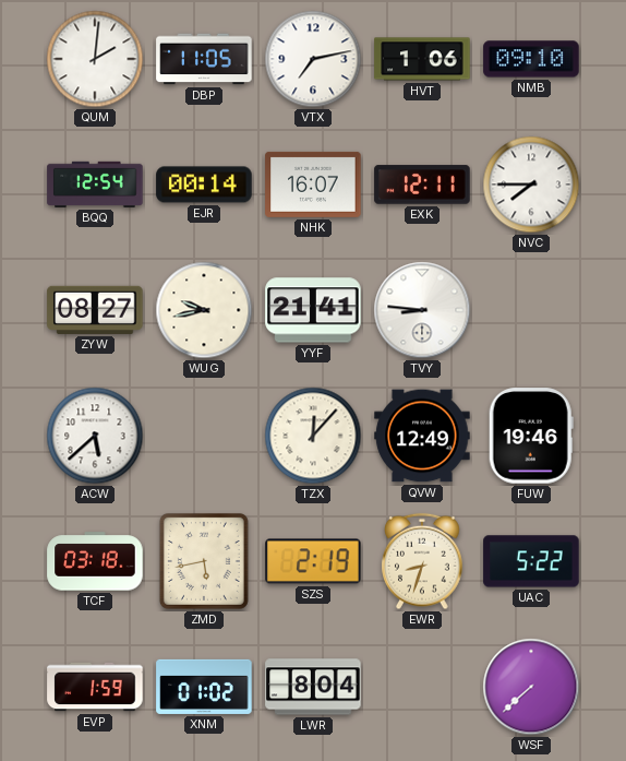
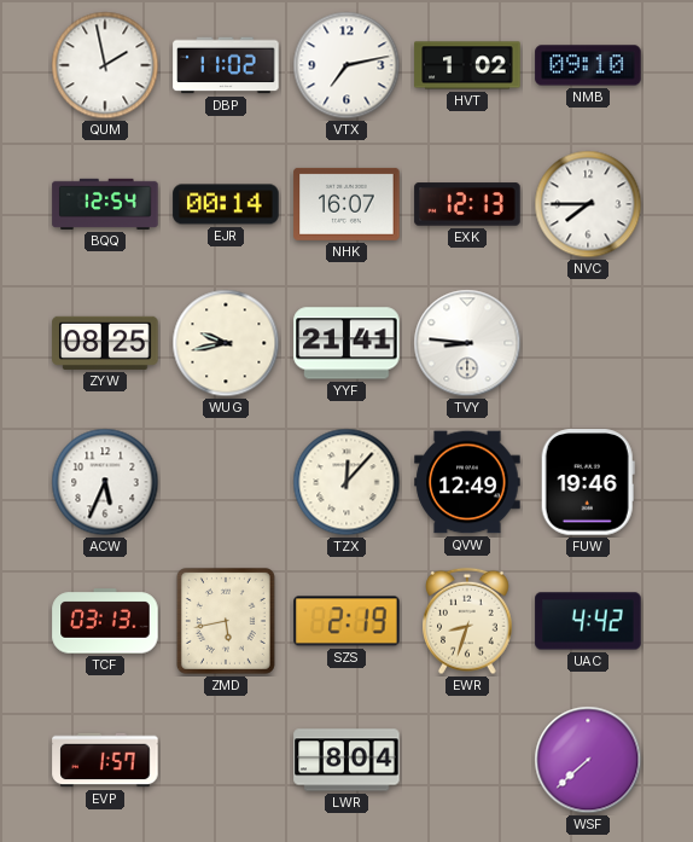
QUM: 2:01 -> 1:58 (105, 65)
DBP: 11:05 -> 11:02 (226, 65)
HVT: 1:06 -> 1:02 (467, 65)
EXK: 12:11 -> 12:13 (467, 204)
ZYW: 08:27 -> 08:25 (105, 343)
ACW: 5:38 -> 5:34 (105, 482)
TCF: 03:18 -> 03:13 (105, 621)
UAC: 5:22 -> 4:42 (588, 621)
EVP: 1:59 -> 1:57 (105, 760)
XNM: 01:02 -> none (204, 687)
